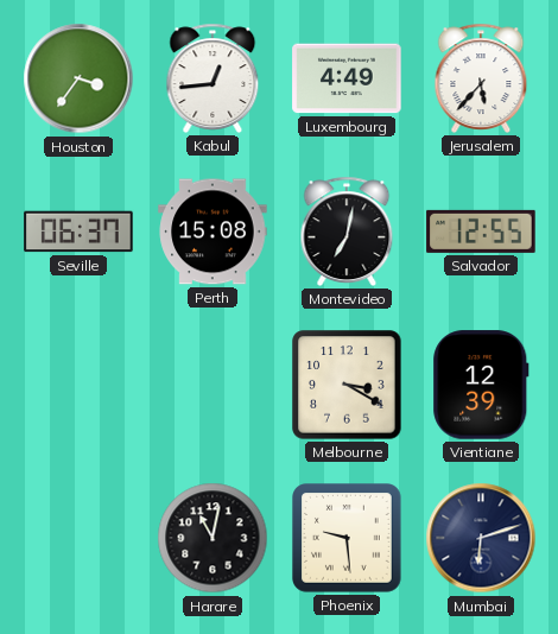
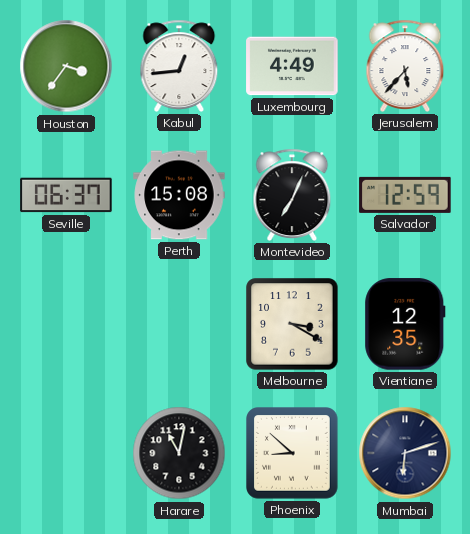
Montevideo: 7:02 -> 7:04 (292, 195)
Salvador: 12:55 -> 12:59 (405, 195)
Vientiane: 12:39 -> 12:35 (405, 324)
Phoenix: 9:29 -> 8:52 (293, 454)
